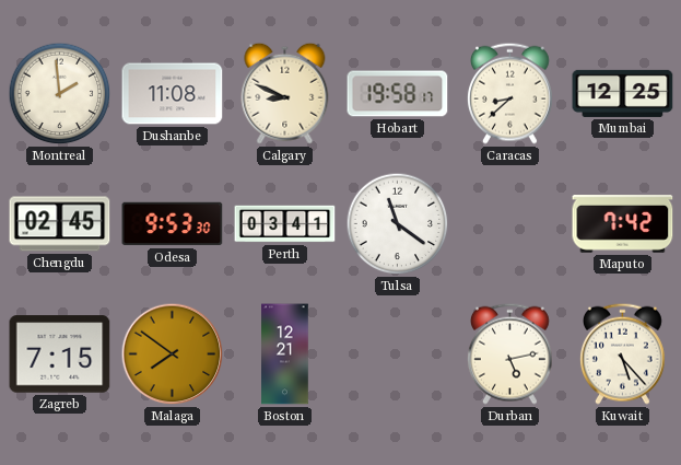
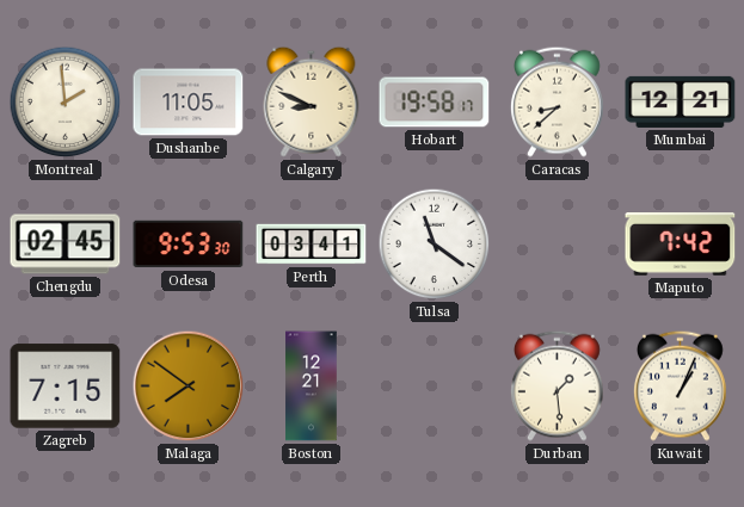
Dushanbe: 11:08 -> 11:05 (189, 103)
Mumbai: 12:25 -> 12:21 (681, 101)
Durban: 5:13 -> 1:29 (557, 385)
Kuwait: 5:23 -> 1:04 (680, 385)
